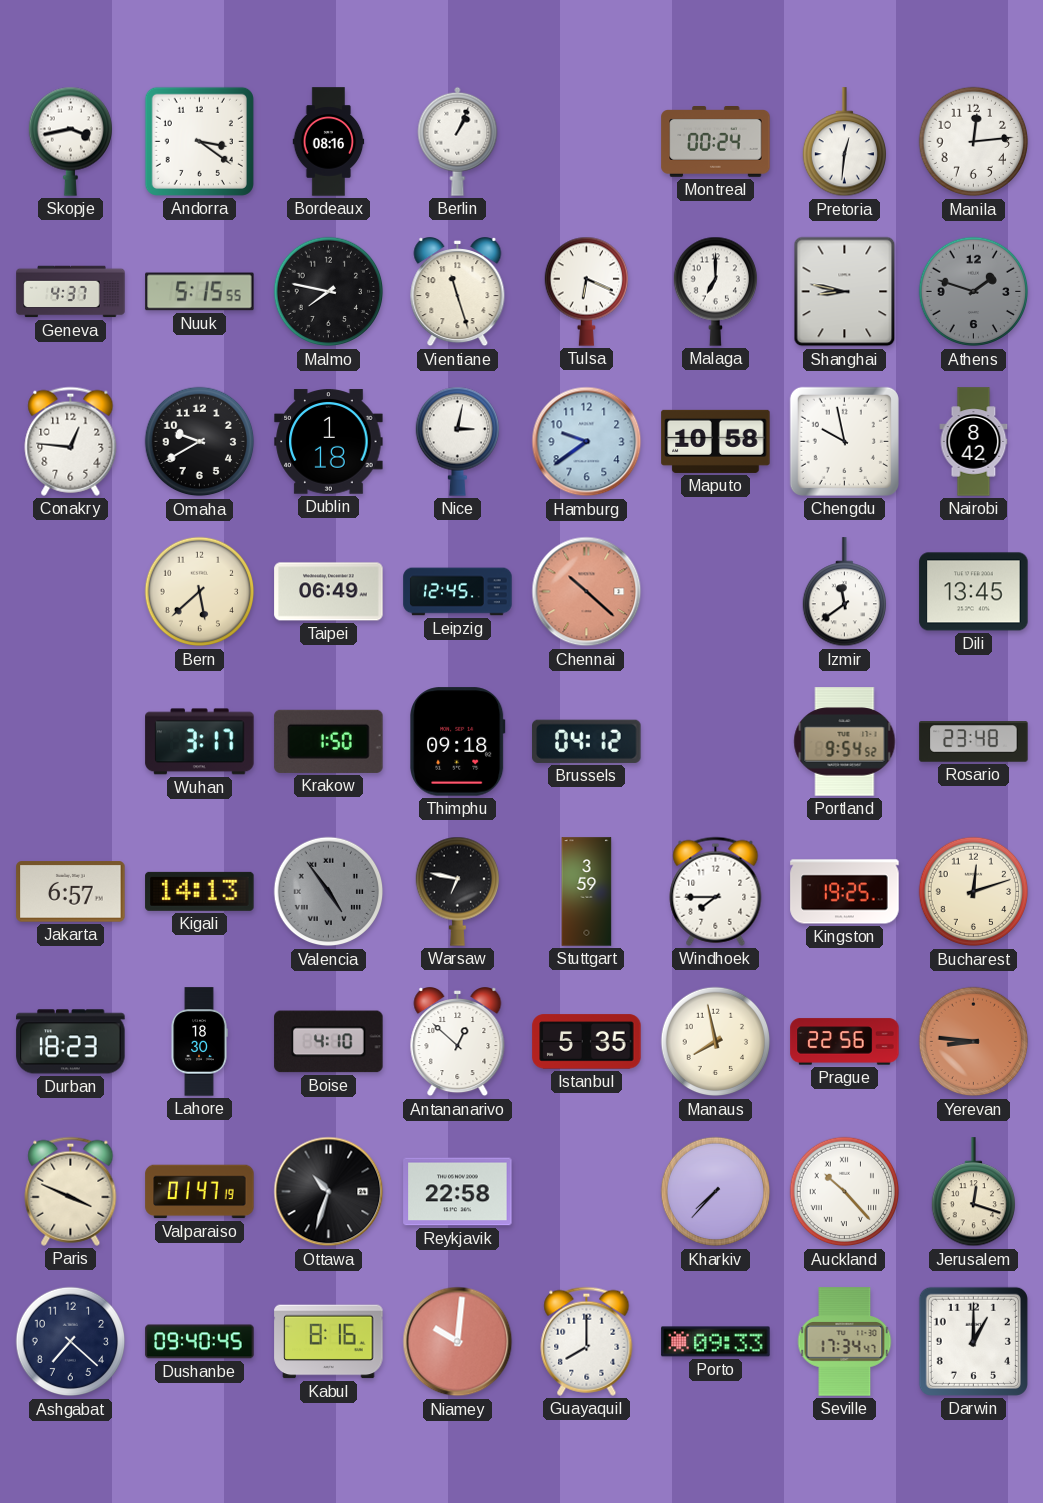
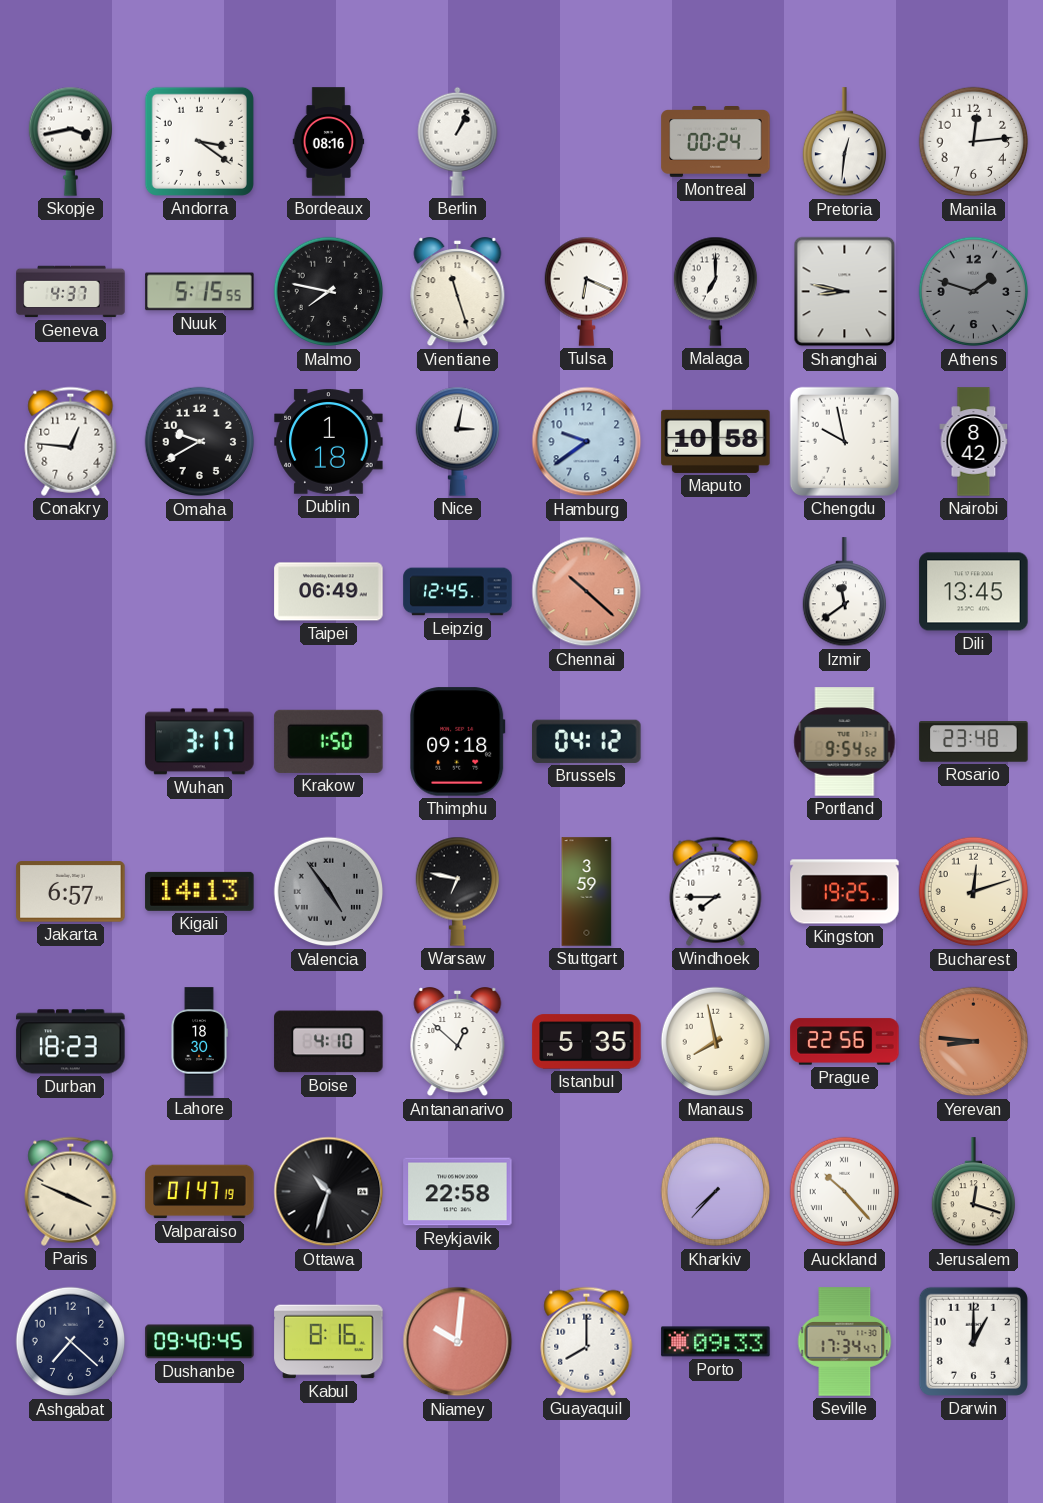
Bern: 5:38 -> none (200, 592)
